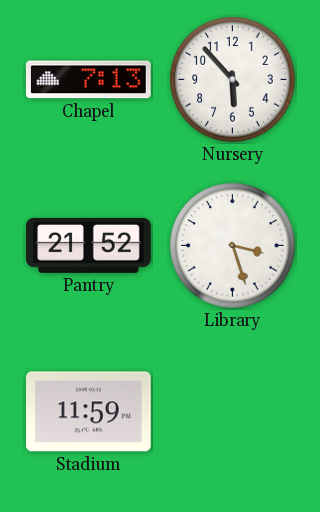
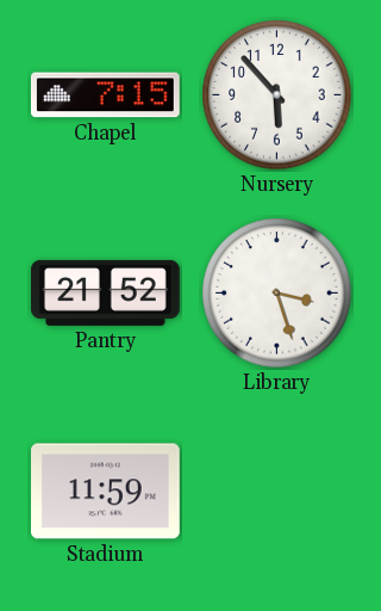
Chapel: 7:13 -> 7:15 (106, 95)
